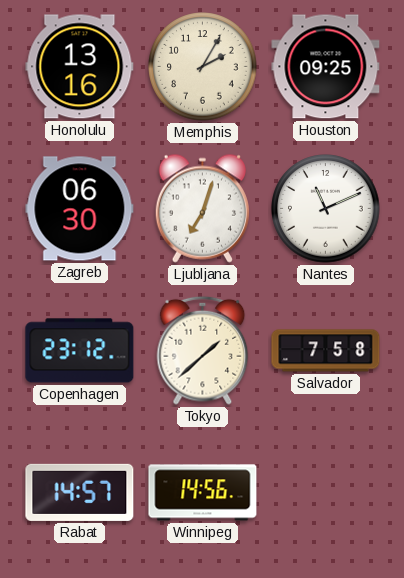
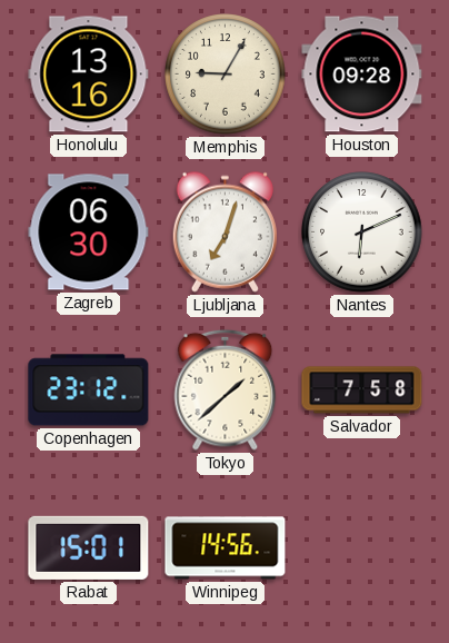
Memphis: 2:05 -> 9:05 (226, 75)
Houston: 09:25 -> 09:28 (362, 75)
Nantes: 11:11 -> 6:11 (362, 233)
Rabat: 14:57 -> 15:01 (89, 547)
